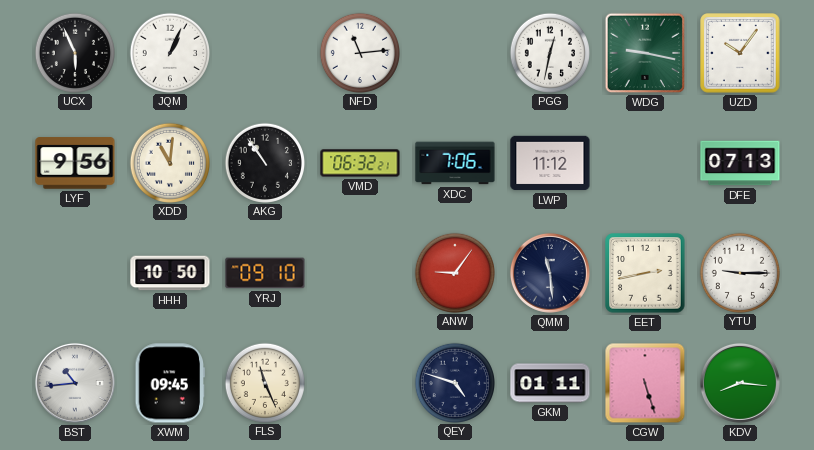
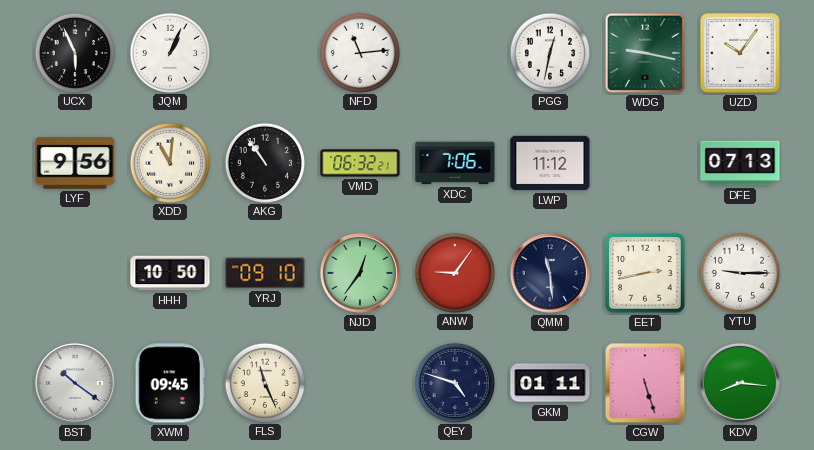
NJD: none -> 12:36 (360, 273)
BST: 10:44 -> 10:21 (75, 383)
